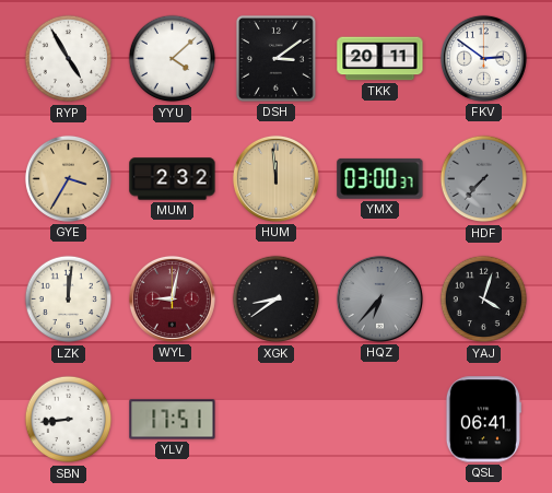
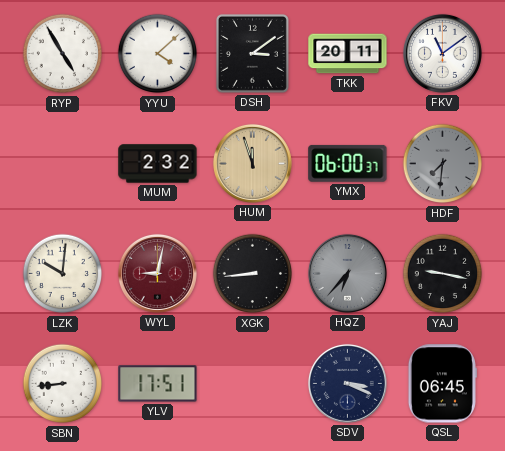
FKV: 2:51 -> 11:09 (442, 53)
GYE: 3:35 -> none (68, 178)
HUM: 11:59 -> 11:57 (252, 163)
YMX: 03:00 -> 06:00 (348, 163)
HDF: 7:37 -> 7:31 (443, 164)
LZK: 12:01 -> 10:01 (63, 274)
XGK: 8:39 -> 8:44 (253, 274)
YAJ: 4:03 -> 9:17 (443, 274)
SDV: none -> 3:19 (347, 383)
QSL: 06:41 -> 06:45 (442, 384)
